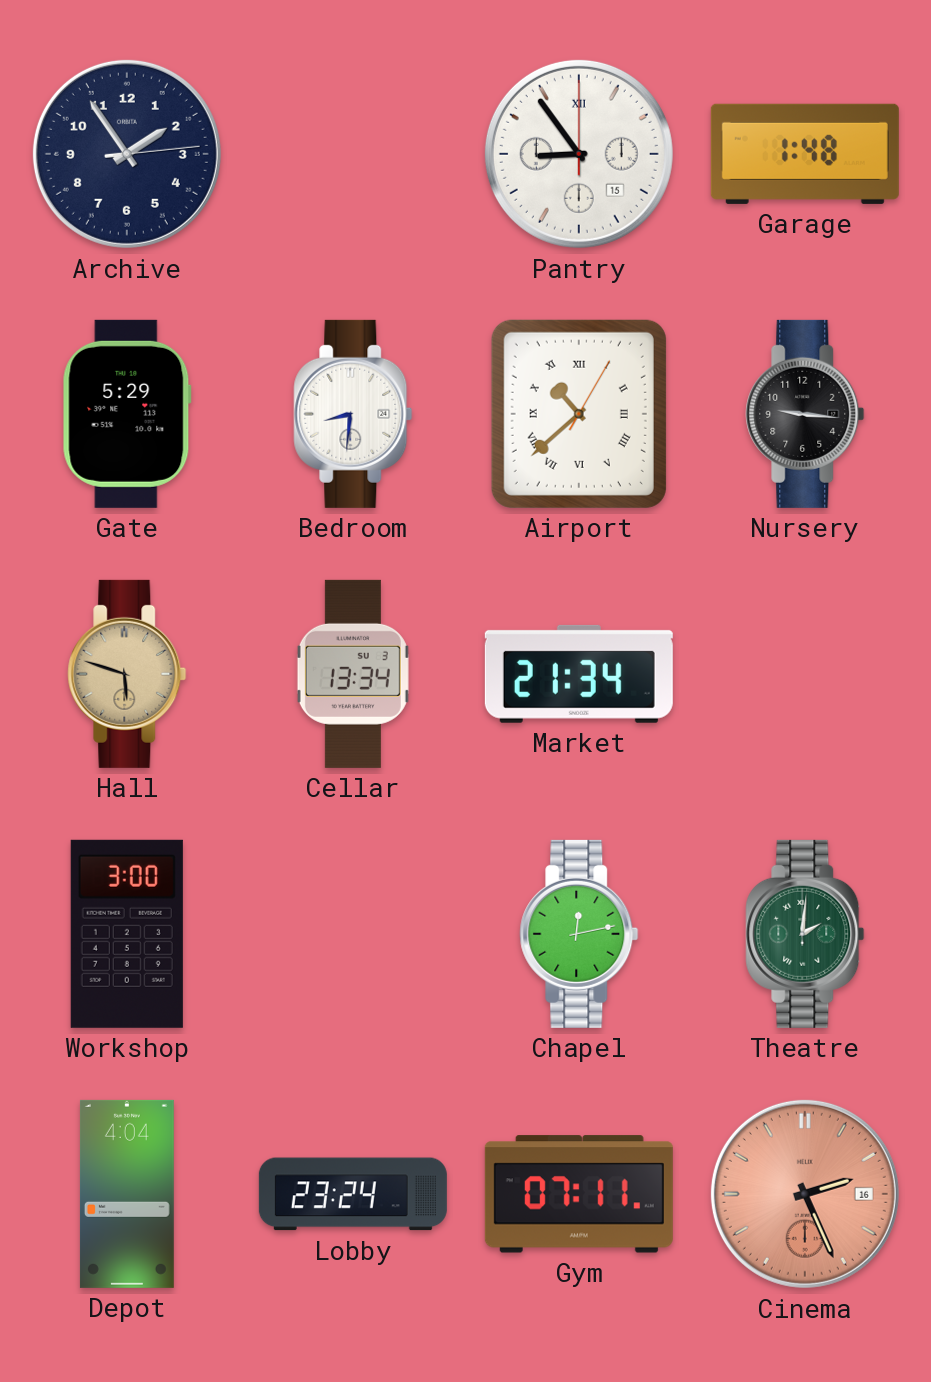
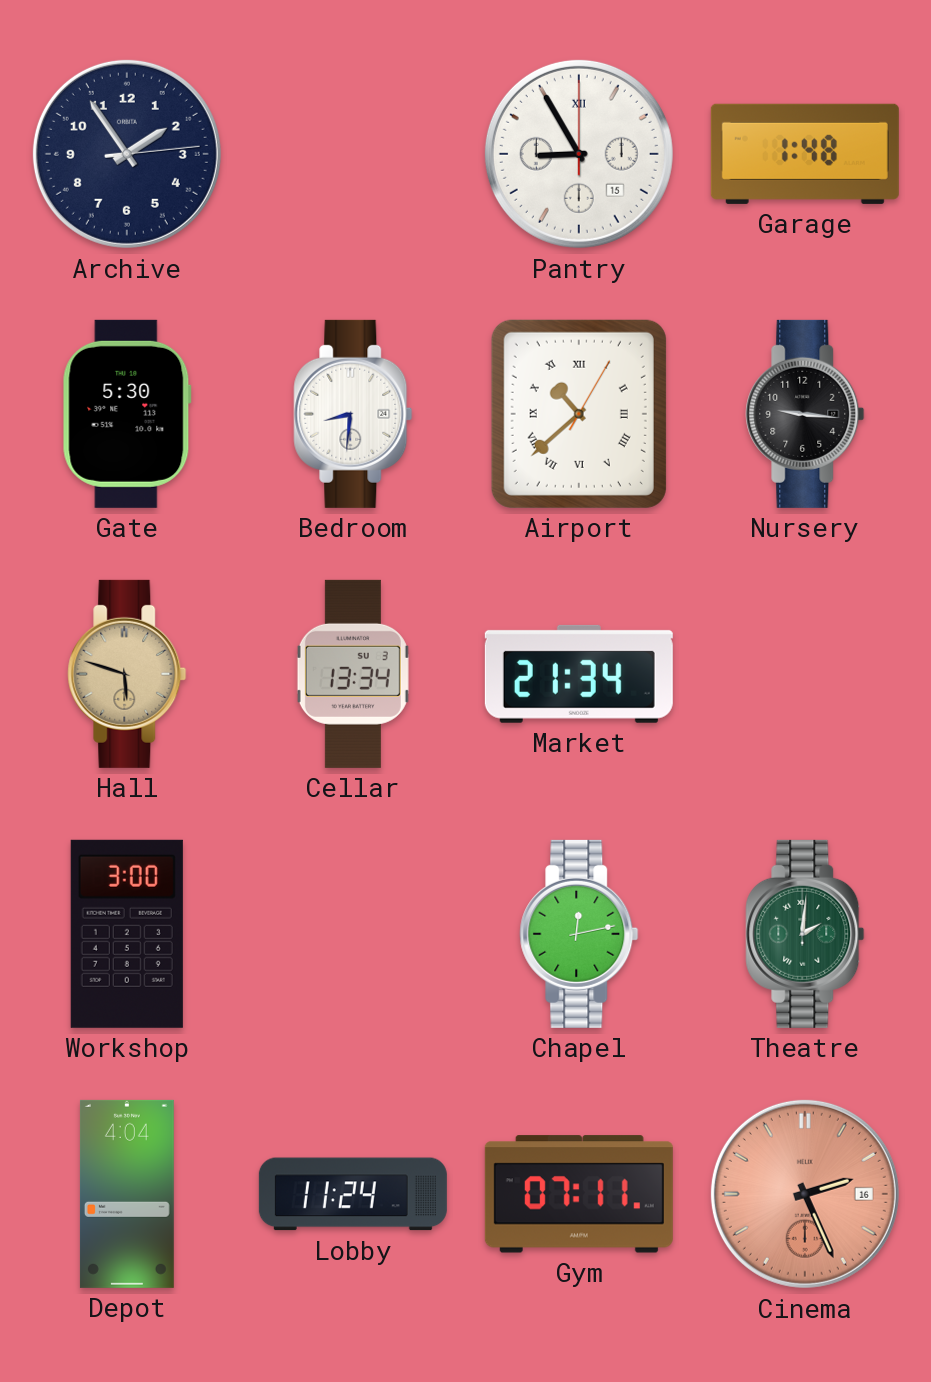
Pantry: 8:54 -> 8:55 (579, 154)
Gate: 5:29 -> 5:30 (127, 414)
Lobby: 23:24 -> 11:24 (353, 1194)
